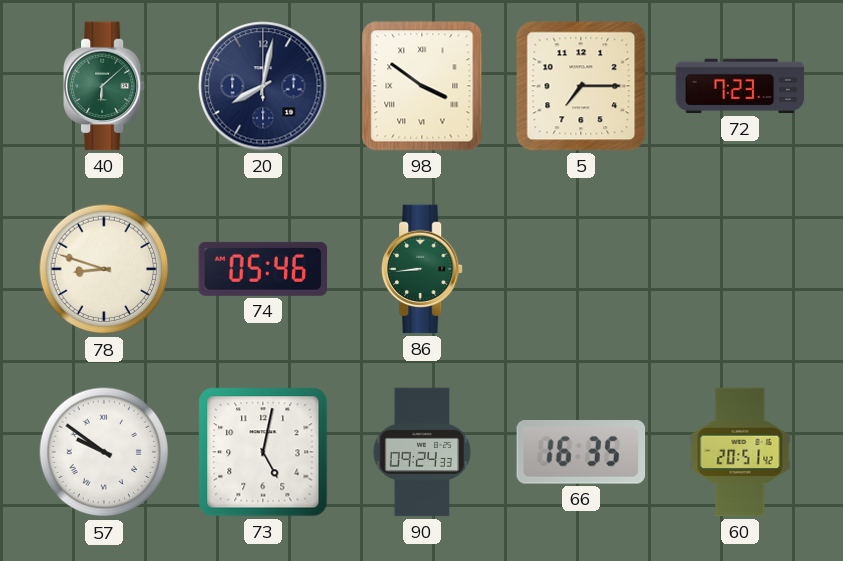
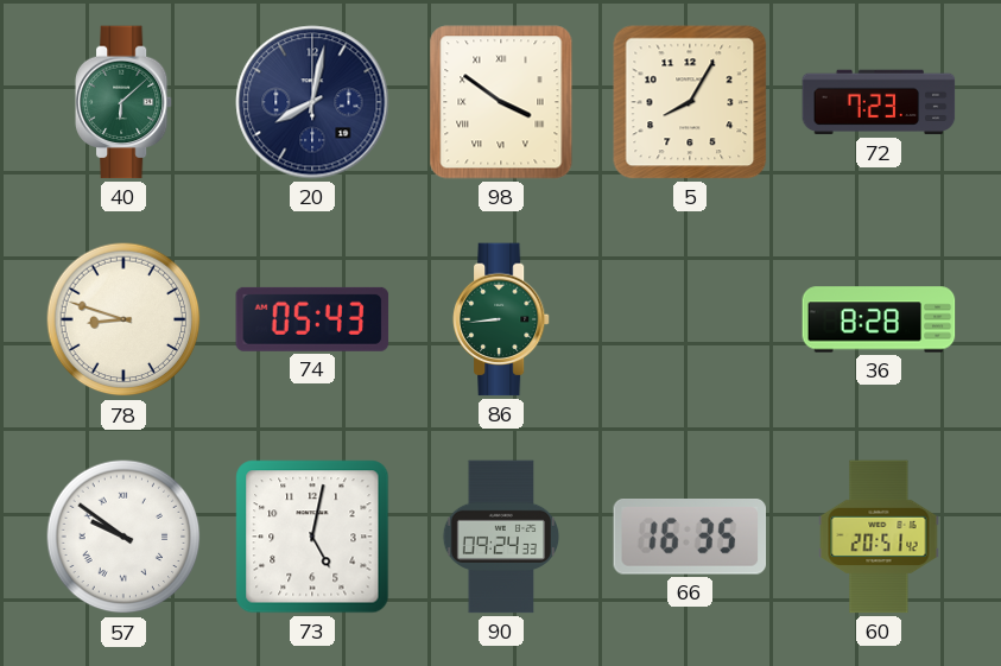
5: 7:15 -> 8:05 (690, 102)
74: 05:46 -> 05:43 (312, 319)
36: none -> 8:28 (879, 319)
